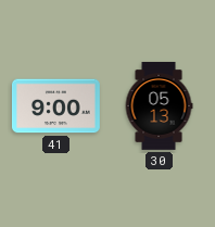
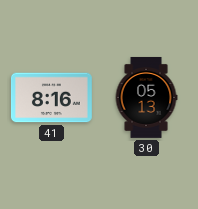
41: 9:00 -> 8:16 (51, 98)
